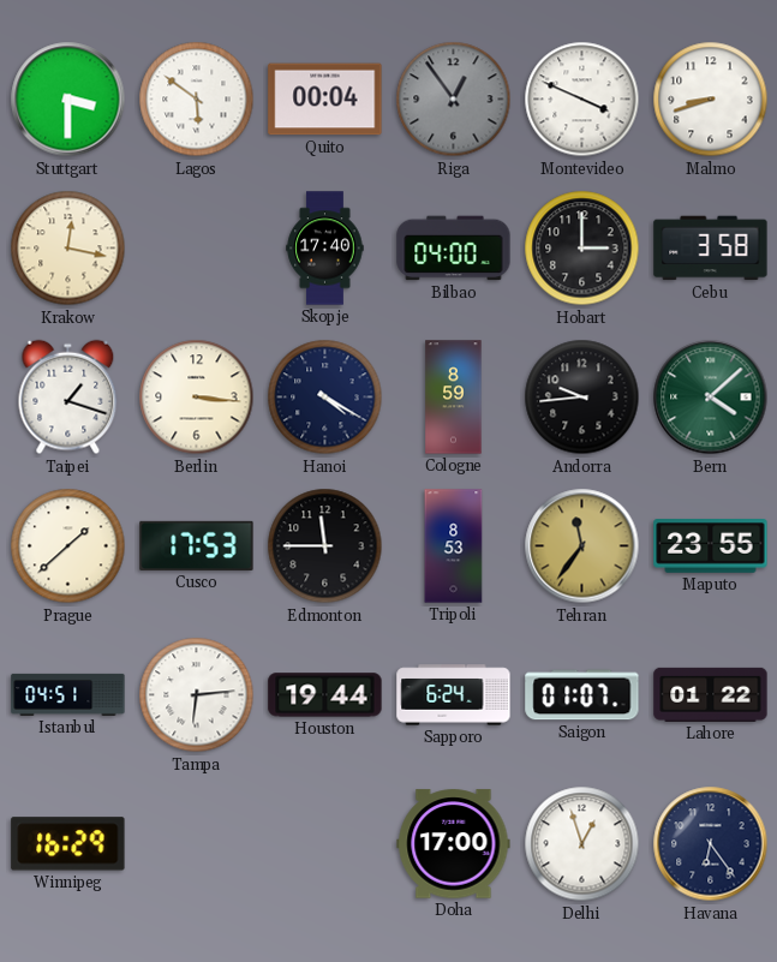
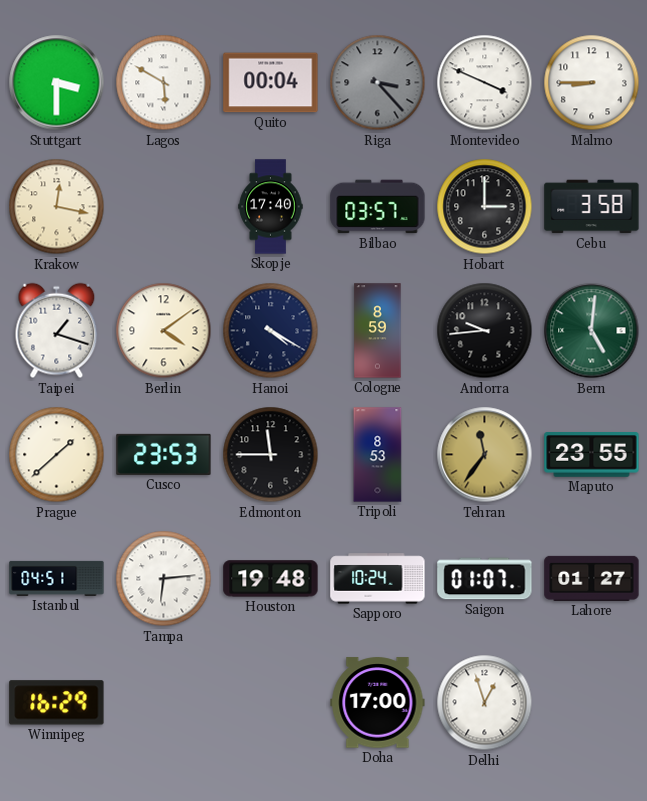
Lagos: 5:51 -> 5:50 (164, 83)
Riga: 12:54 -> 3:23 (378, 83)
Malmo: 8:42 -> 8:45 (592, 83)
Bilbao: 04:00 -> 03:57 (378, 207)
Berlin: 3:16 -> 4:09 (164, 331)
Bern: 4:08 -> 5:01 (592, 331)
Cusco: 17:53 -> 23:53 (164, 454)
Houston: 19:44 -> 19:48 (271, 579)
Sapporo: 6:24 -> 10:24 (378, 579)
Lahore: 01:22 -> 01:27 (592, 578)
Havana: 6:24 -> none (711, 844)
